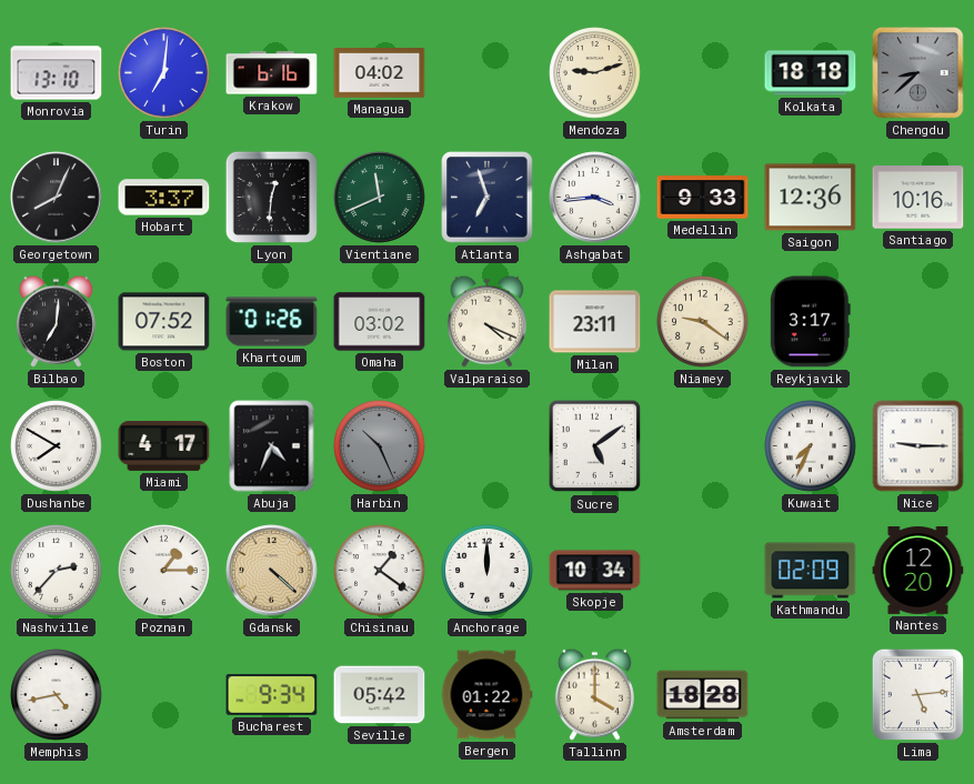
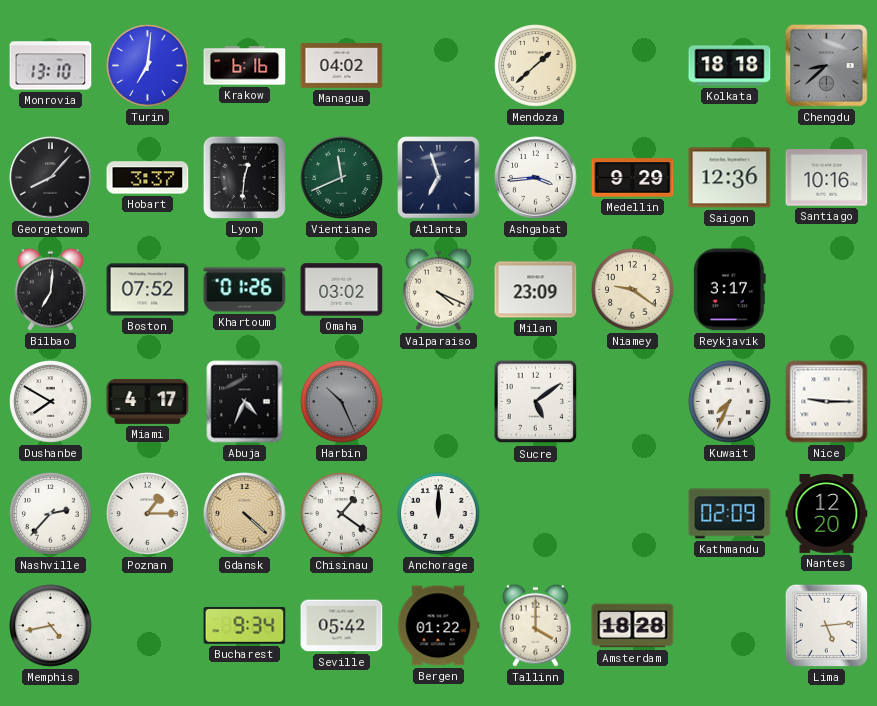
Mendoza: 9:12 -> 1:38 (536, 66)
Georgetown: 8:04 -> 8:07 (51, 178)
Medellin: 9:33 -> 9:29 (633, 178)
Milan: 23:11 -> 23:09 (536, 290)
Skopje: 10:34 -> none (595, 571)
